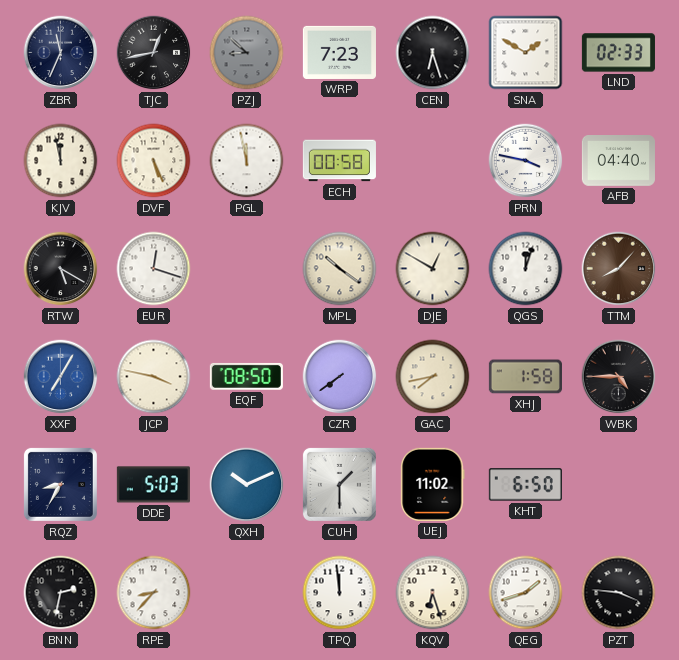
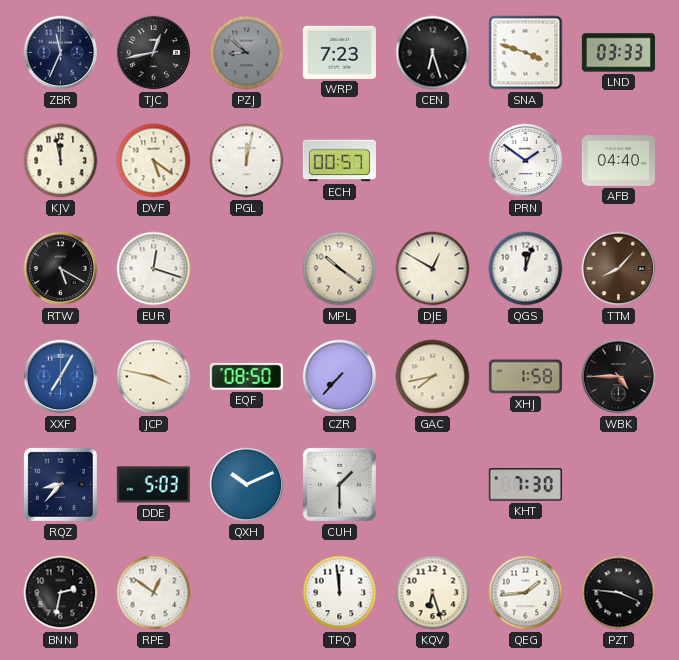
SNA: 1:50 -> 3:48 (526, 53)
LND: 02:33 -> 03:33 (618, 53)
DVF: 5:26 -> 5:21 (154, 161)
PGL: 11:58 -> 12:02 (247, 161)
ECH: 00:58 -> 00:57 (339, 161)
PRN: 3:47 -> 1:51 (526, 161)
CZR: 7:39 -> 7:37 (340, 377)
RQZ: 8:35 -> 8:37 (60, 484)
UEJ: 11:02 -> none (433, 484)
KHT: 6:50 -> 7:30 (525, 485)
RPE: 8:37 -> 12:51 (154, 593)
QEG: 1:42 -> 1:44 (526, 593)
